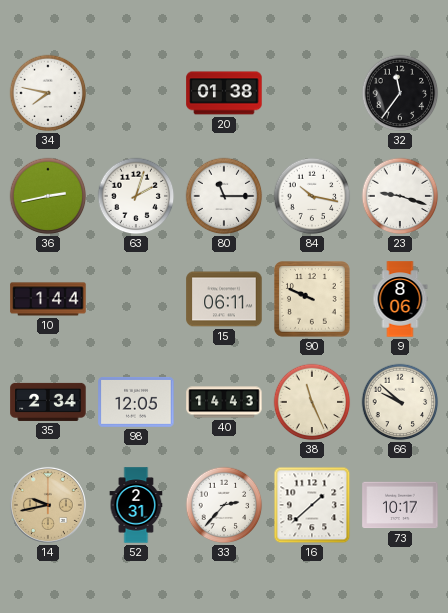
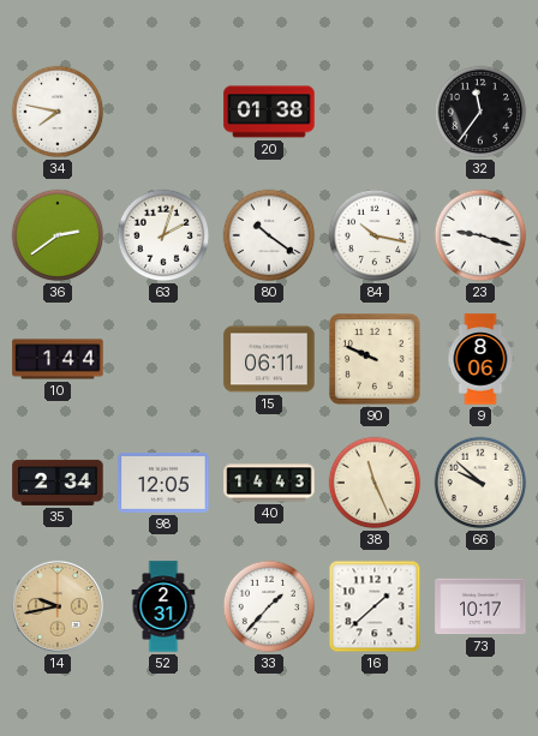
36: 2:43 -> 2:39 (58, 235)
80: 11:15 -> 10:21 (269, 235)
33: 2:37 -> 1:37 (269, 606)
